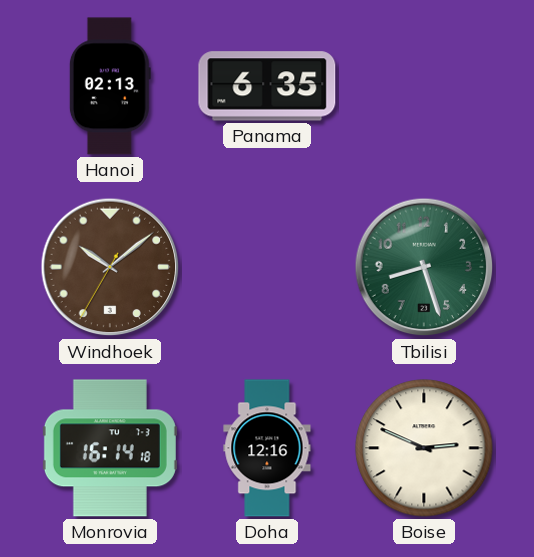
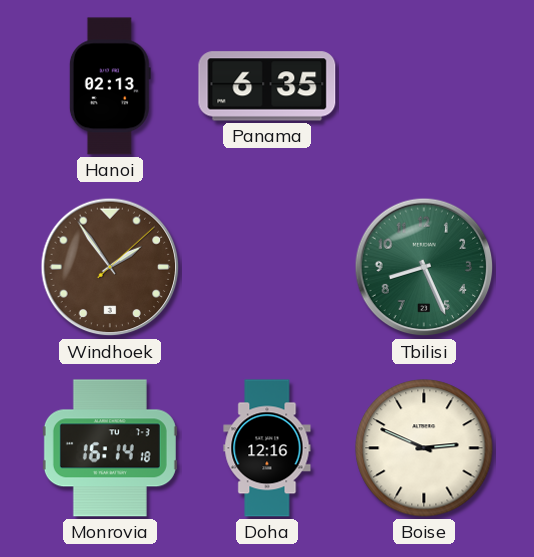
Windhoek: 10:08 -> 1:54 (110, 267)
Tbilisi: 8:27 -> 8:26 (424, 267)
